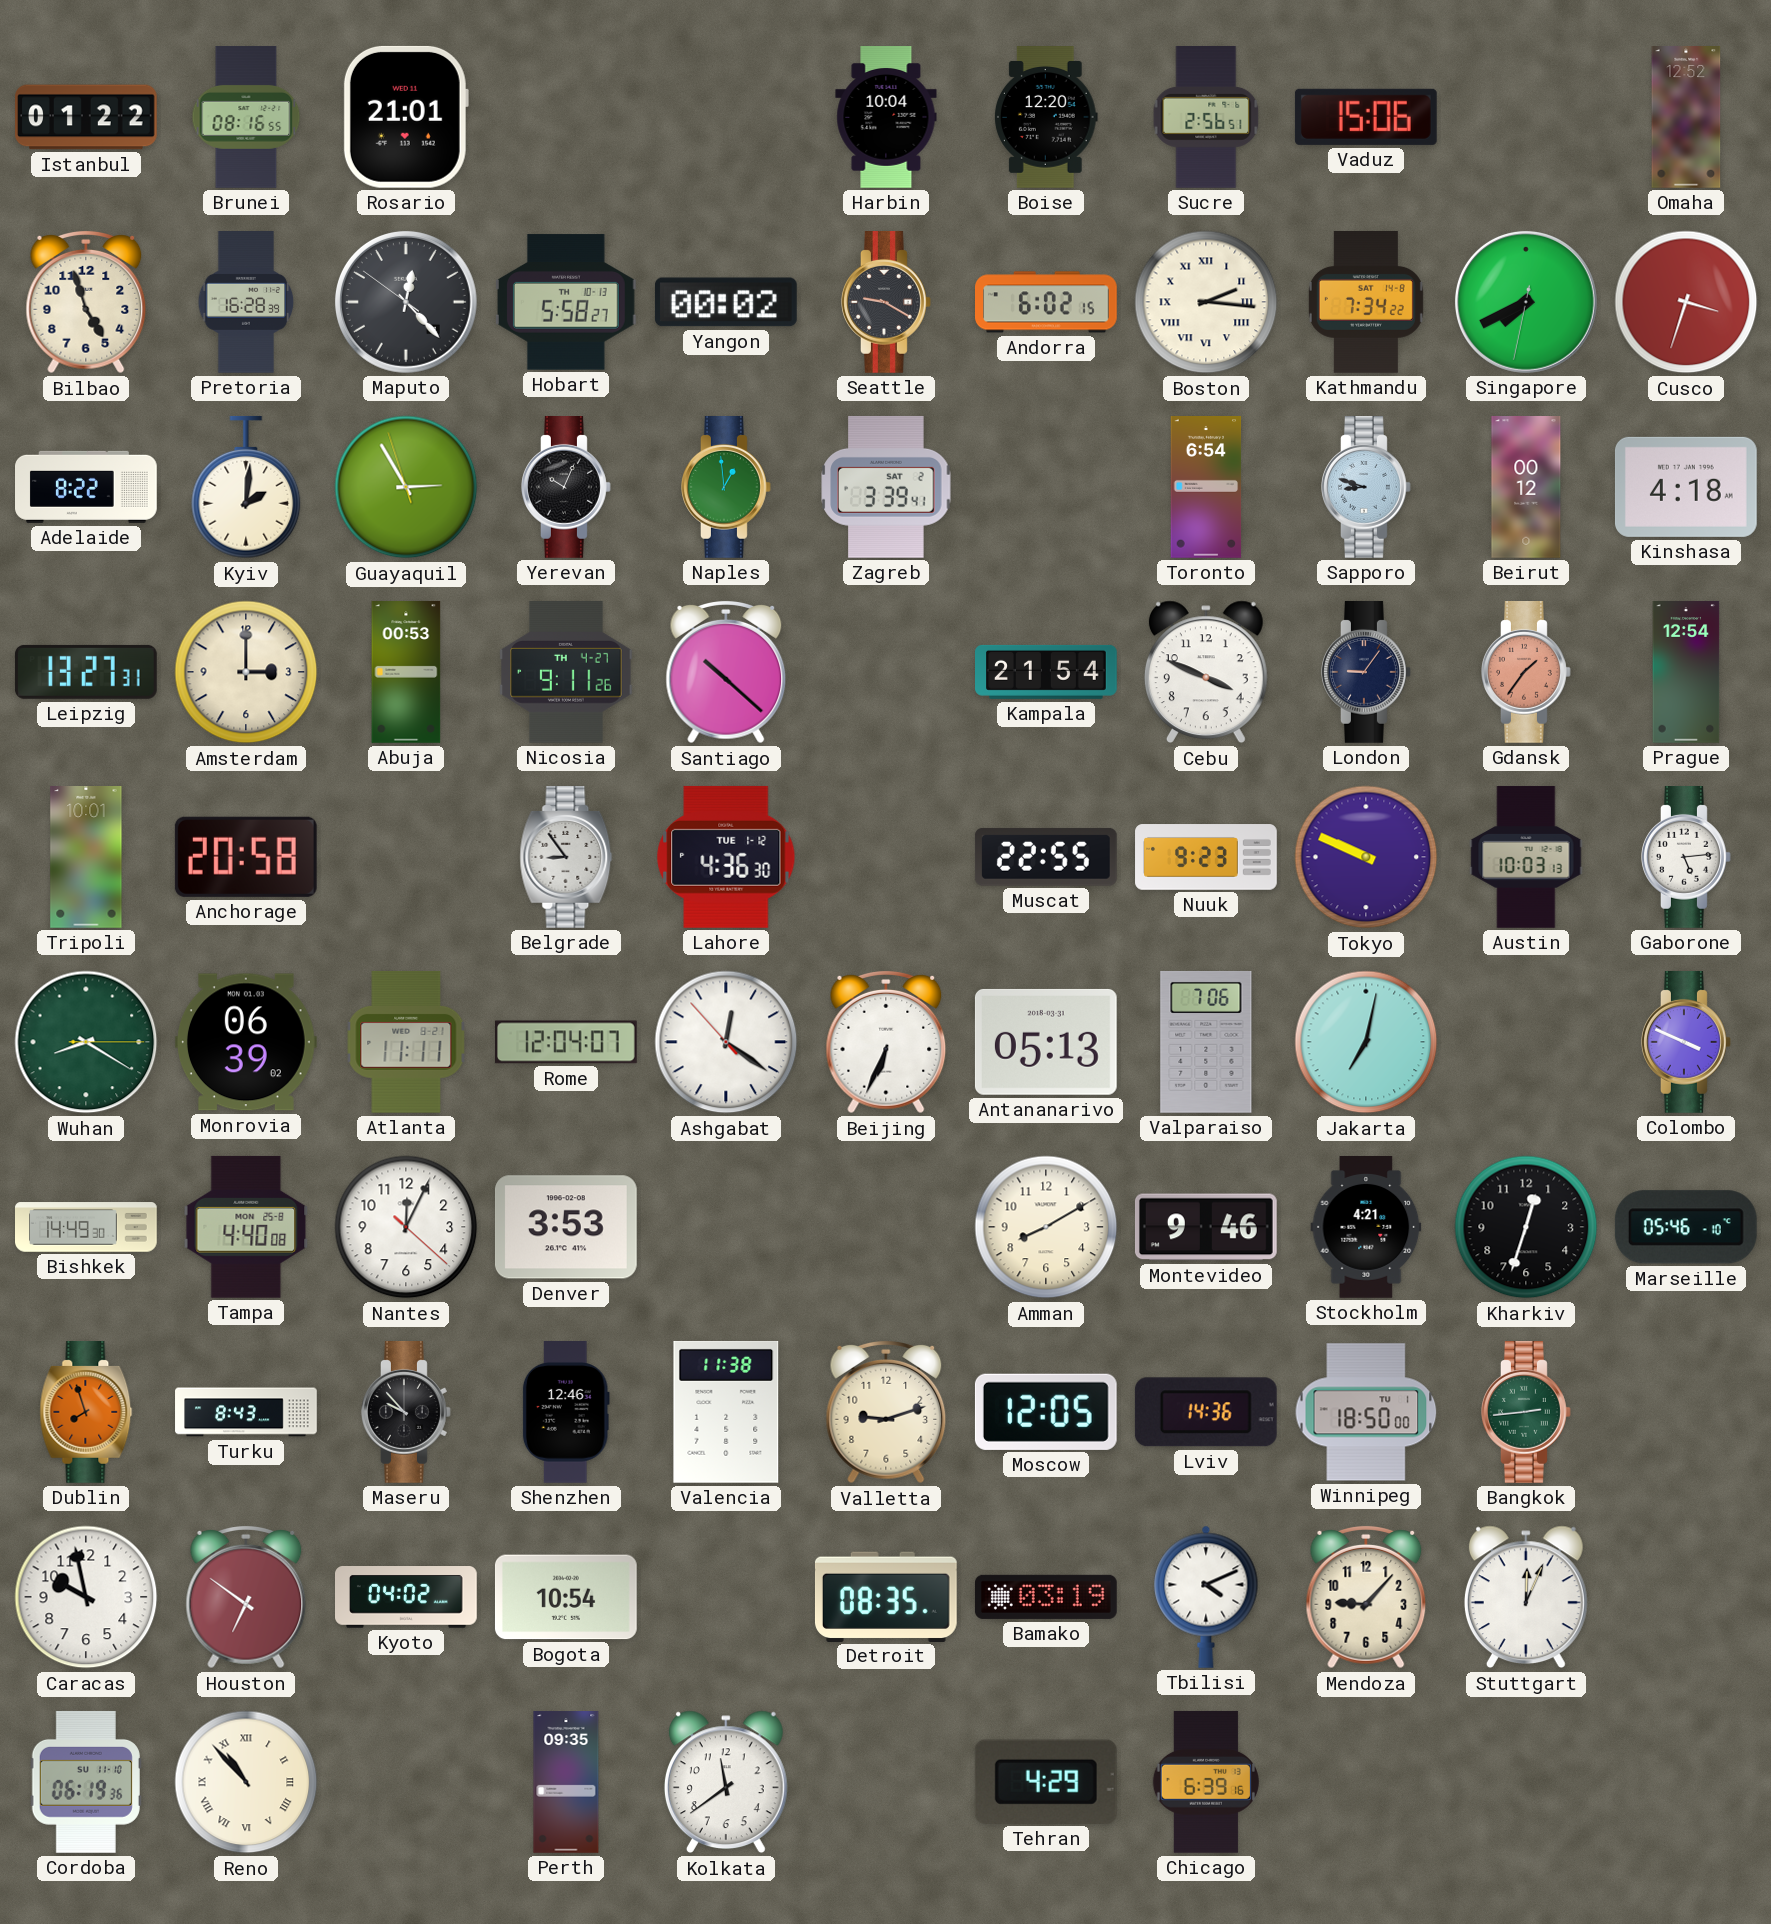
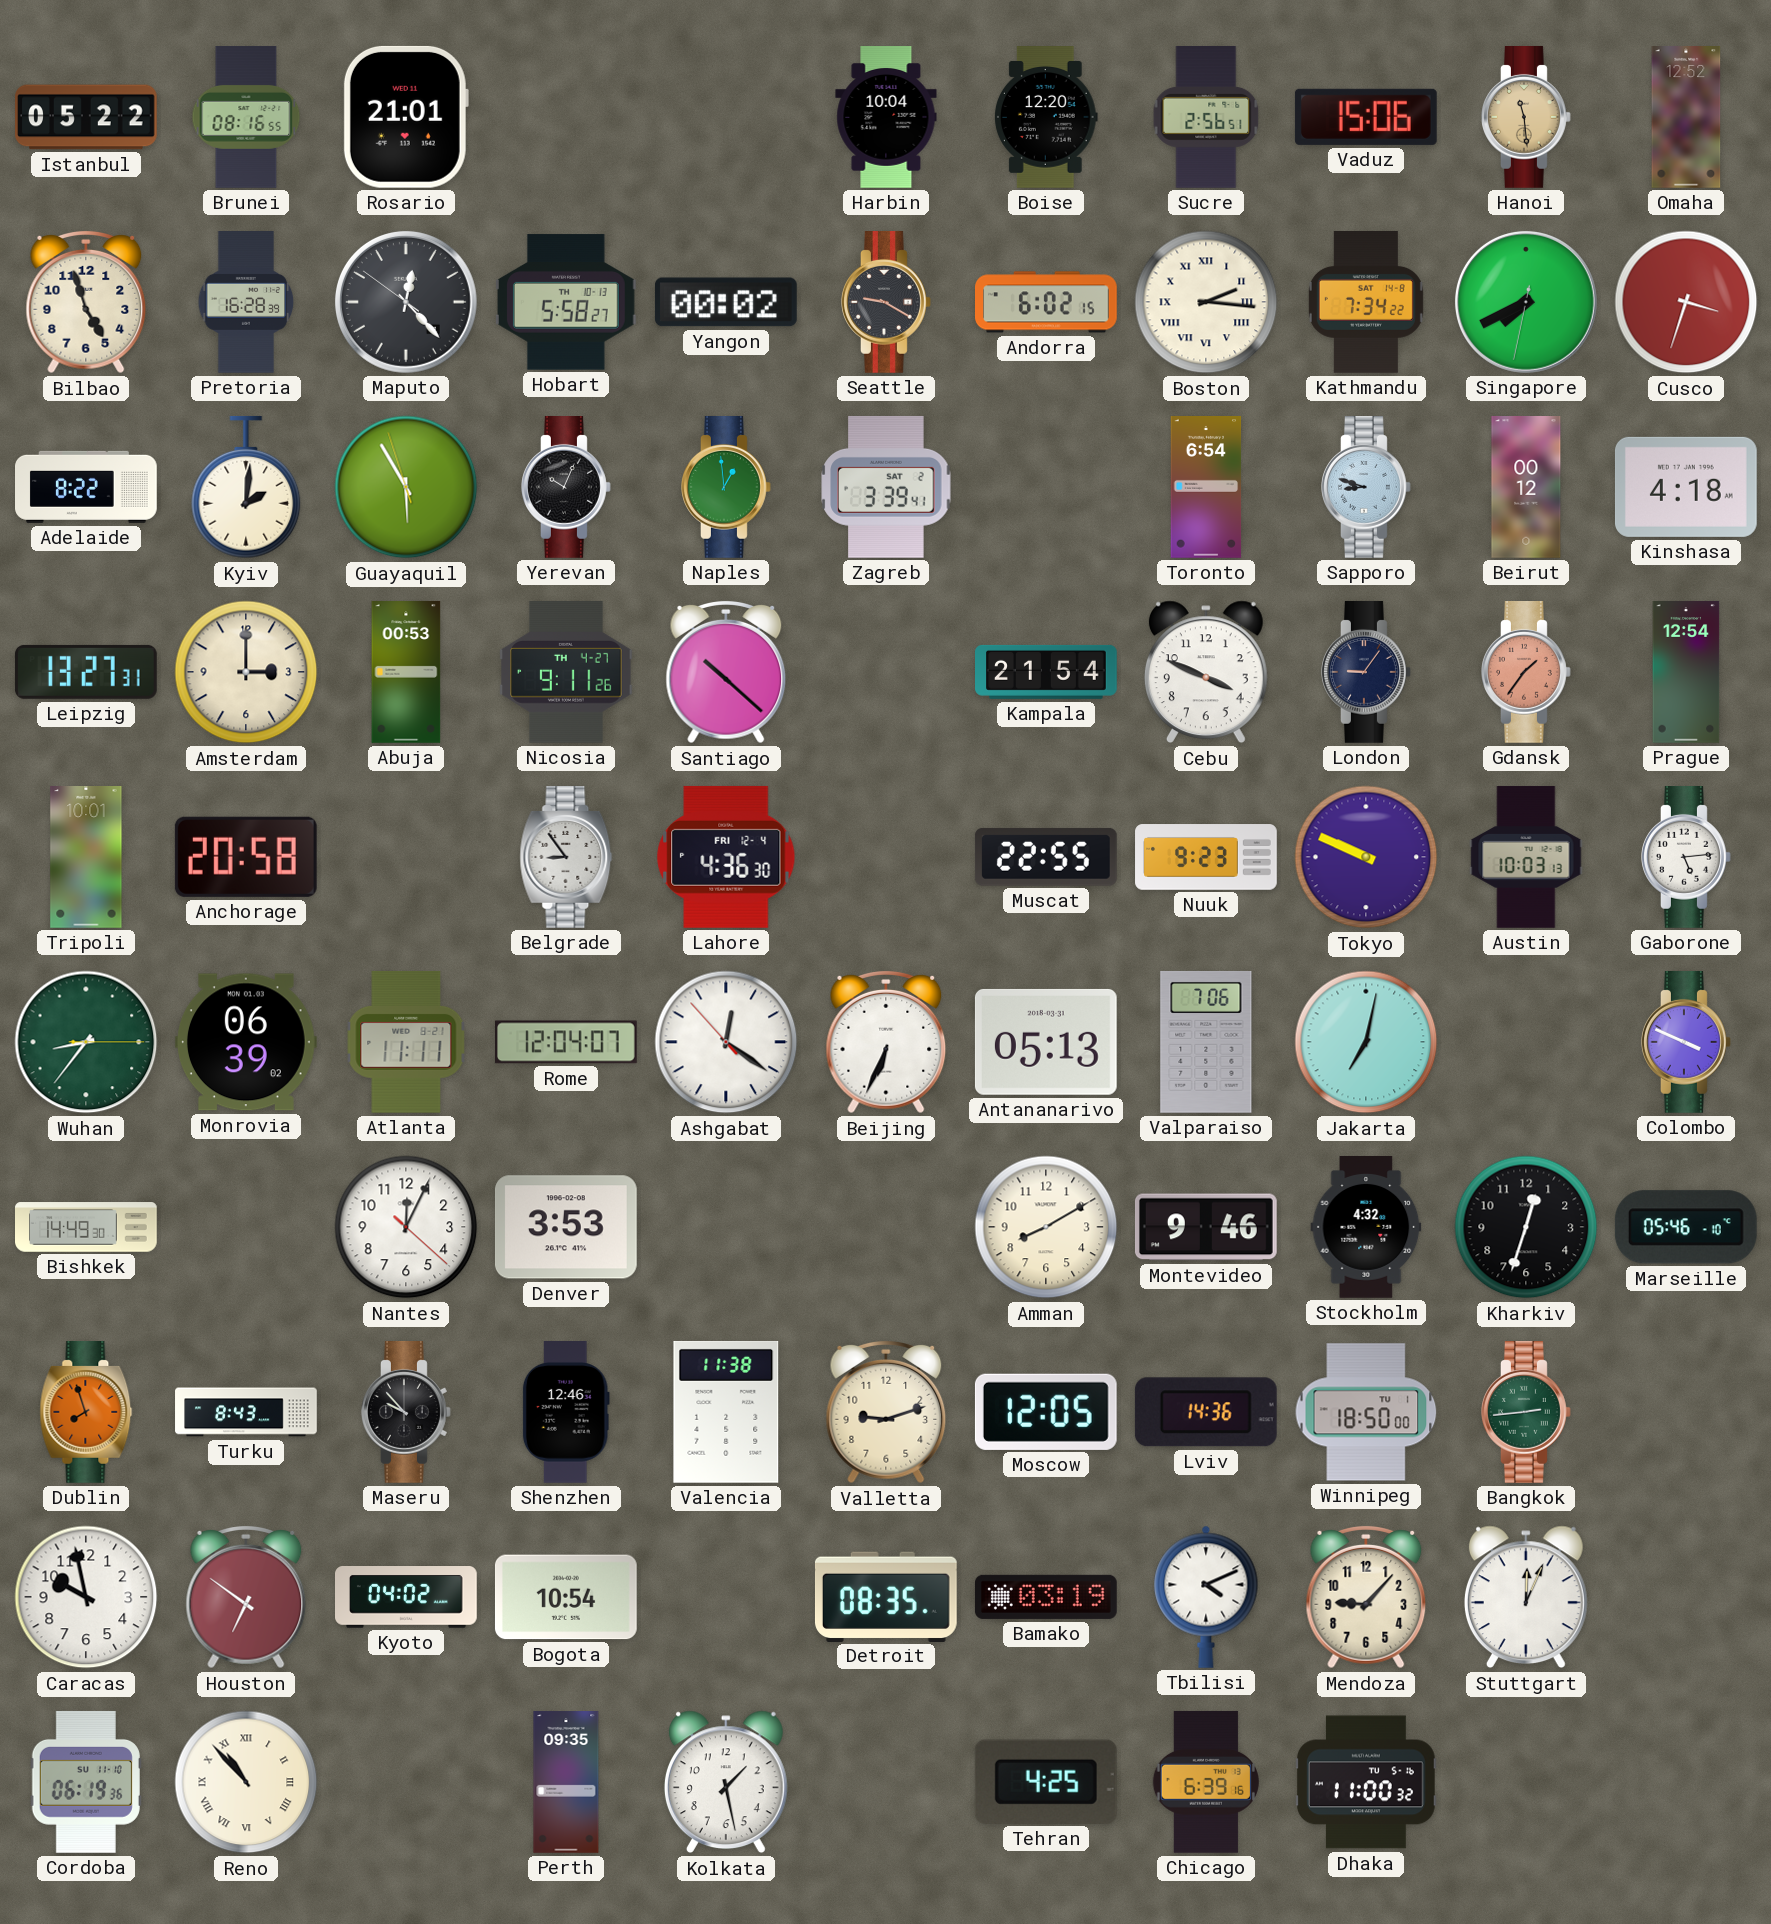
Istanbul: 01:22 -> 05:22 (87, 117)
Hanoi: none -> 11:29 (1527, 118)
Guayaquil: 2:54 -> 5:54 (406, 487)
Lahore date: TUE 1-12 -> FRI 12-4 (726, 857)
Wuhan: 8:20 -> 8:36 (86, 1042)
Tampa: 4:40 -> none (246, 1227)
Stockholm: 4:21 -> 4:32 (1366, 1228)
Kolkata: 11:39 -> 1:28 (726, 1782)
Tehran: 4:29 -> 4:25 (1046, 1782)
Dhaka: none -> 11:00 (1367, 1782)
